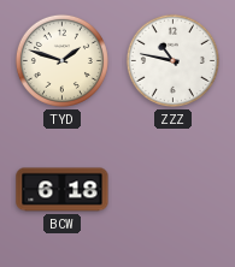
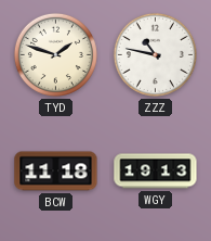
BCW: 6:18 -> 11:18 (56, 172)
WGY: none -> 19:13 (156, 172)
